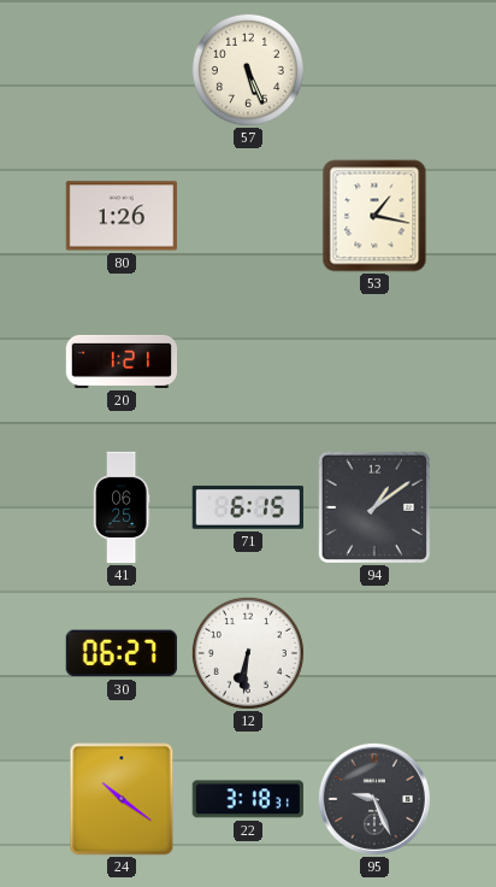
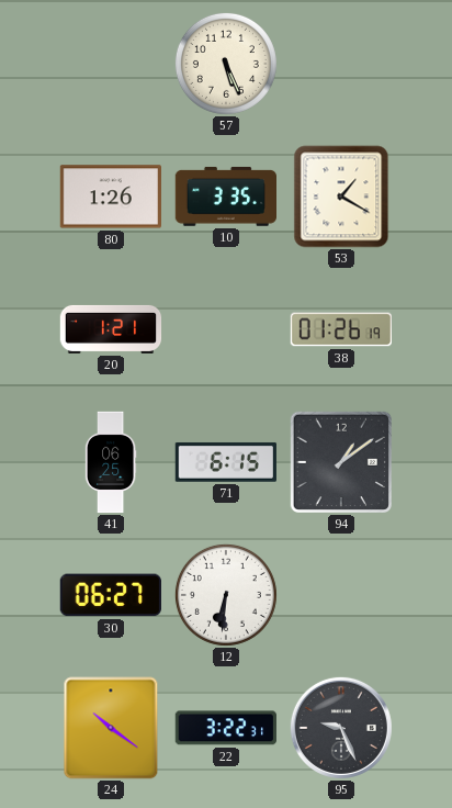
10: none -> 3:35 (225, 197)
53: 1:17 -> 1:20 (341, 197)
38: none -> 01:26 (341, 329)
22: 3:18 -> 3:22 (226, 728)
